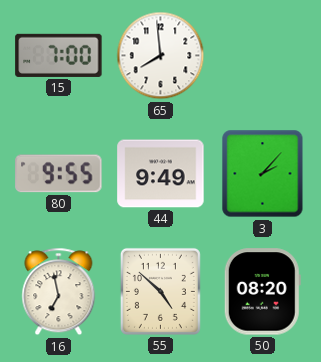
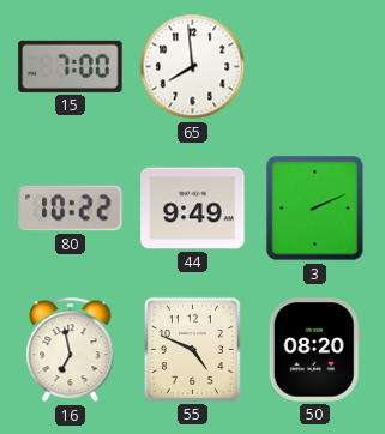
80: 9:55 -> 10:22 (71, 209)
3: 2:07 -> 2:11 (315, 209)
55: 4:52 -> 4:49 (192, 349)
